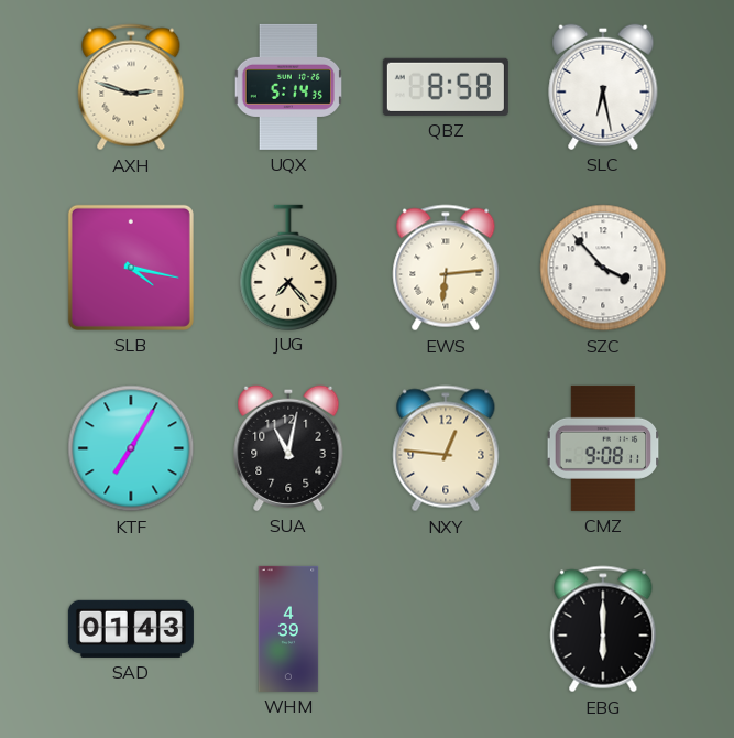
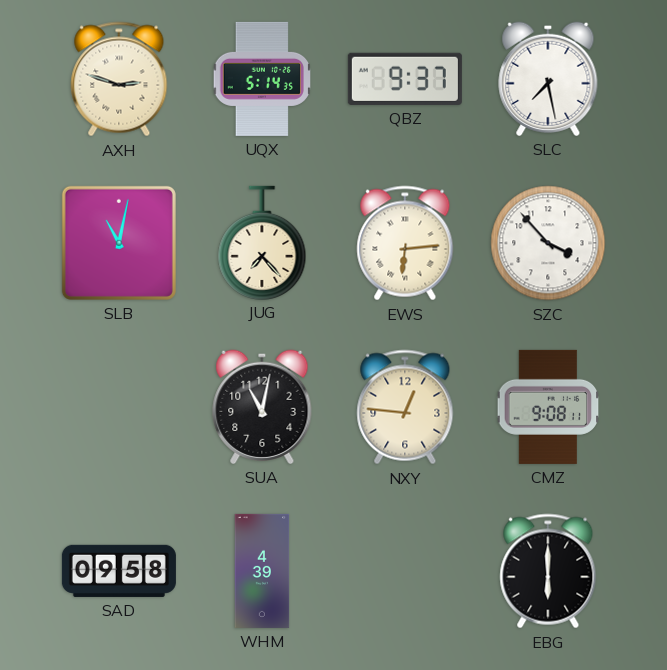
QBZ: 8:58 -> 9:37 (405, 79)
SLC: 6:28 -> 7:28 (548, 79)
SLB: 4:17 -> 11:02 (119, 243)
KTF: 7:05 -> none (131, 448)
SAD: 01:43 -> 09:58 (119, 571)
